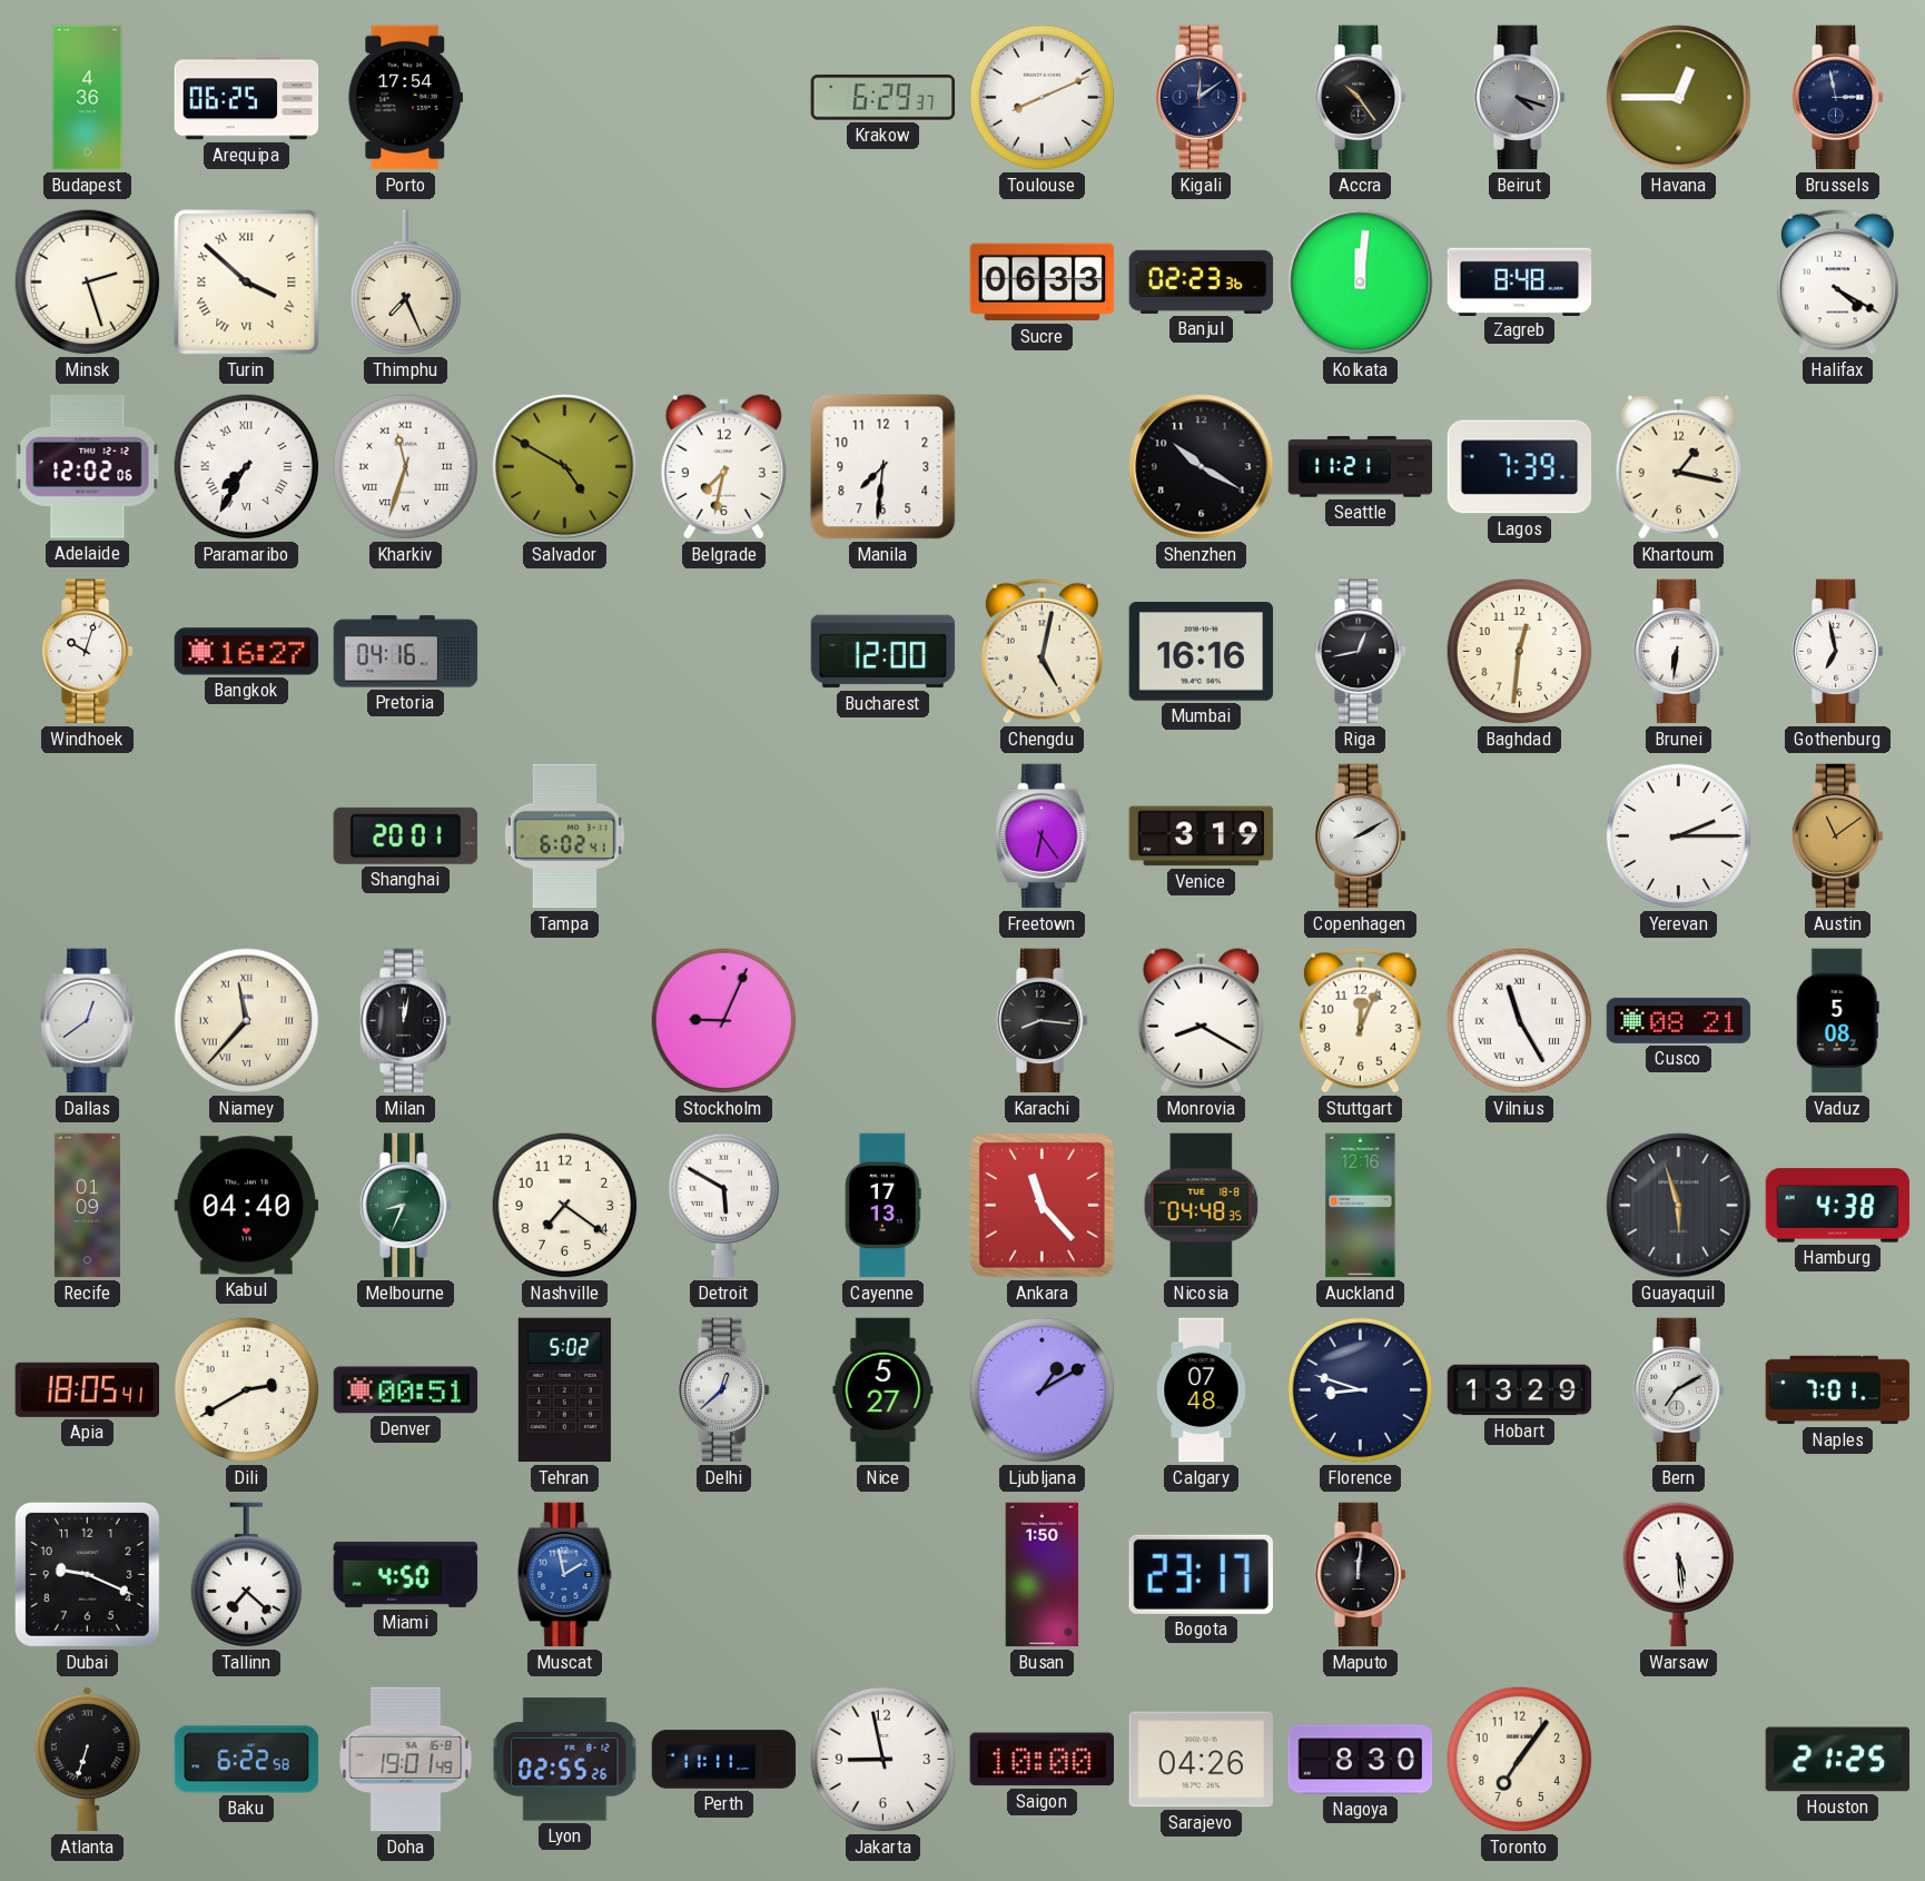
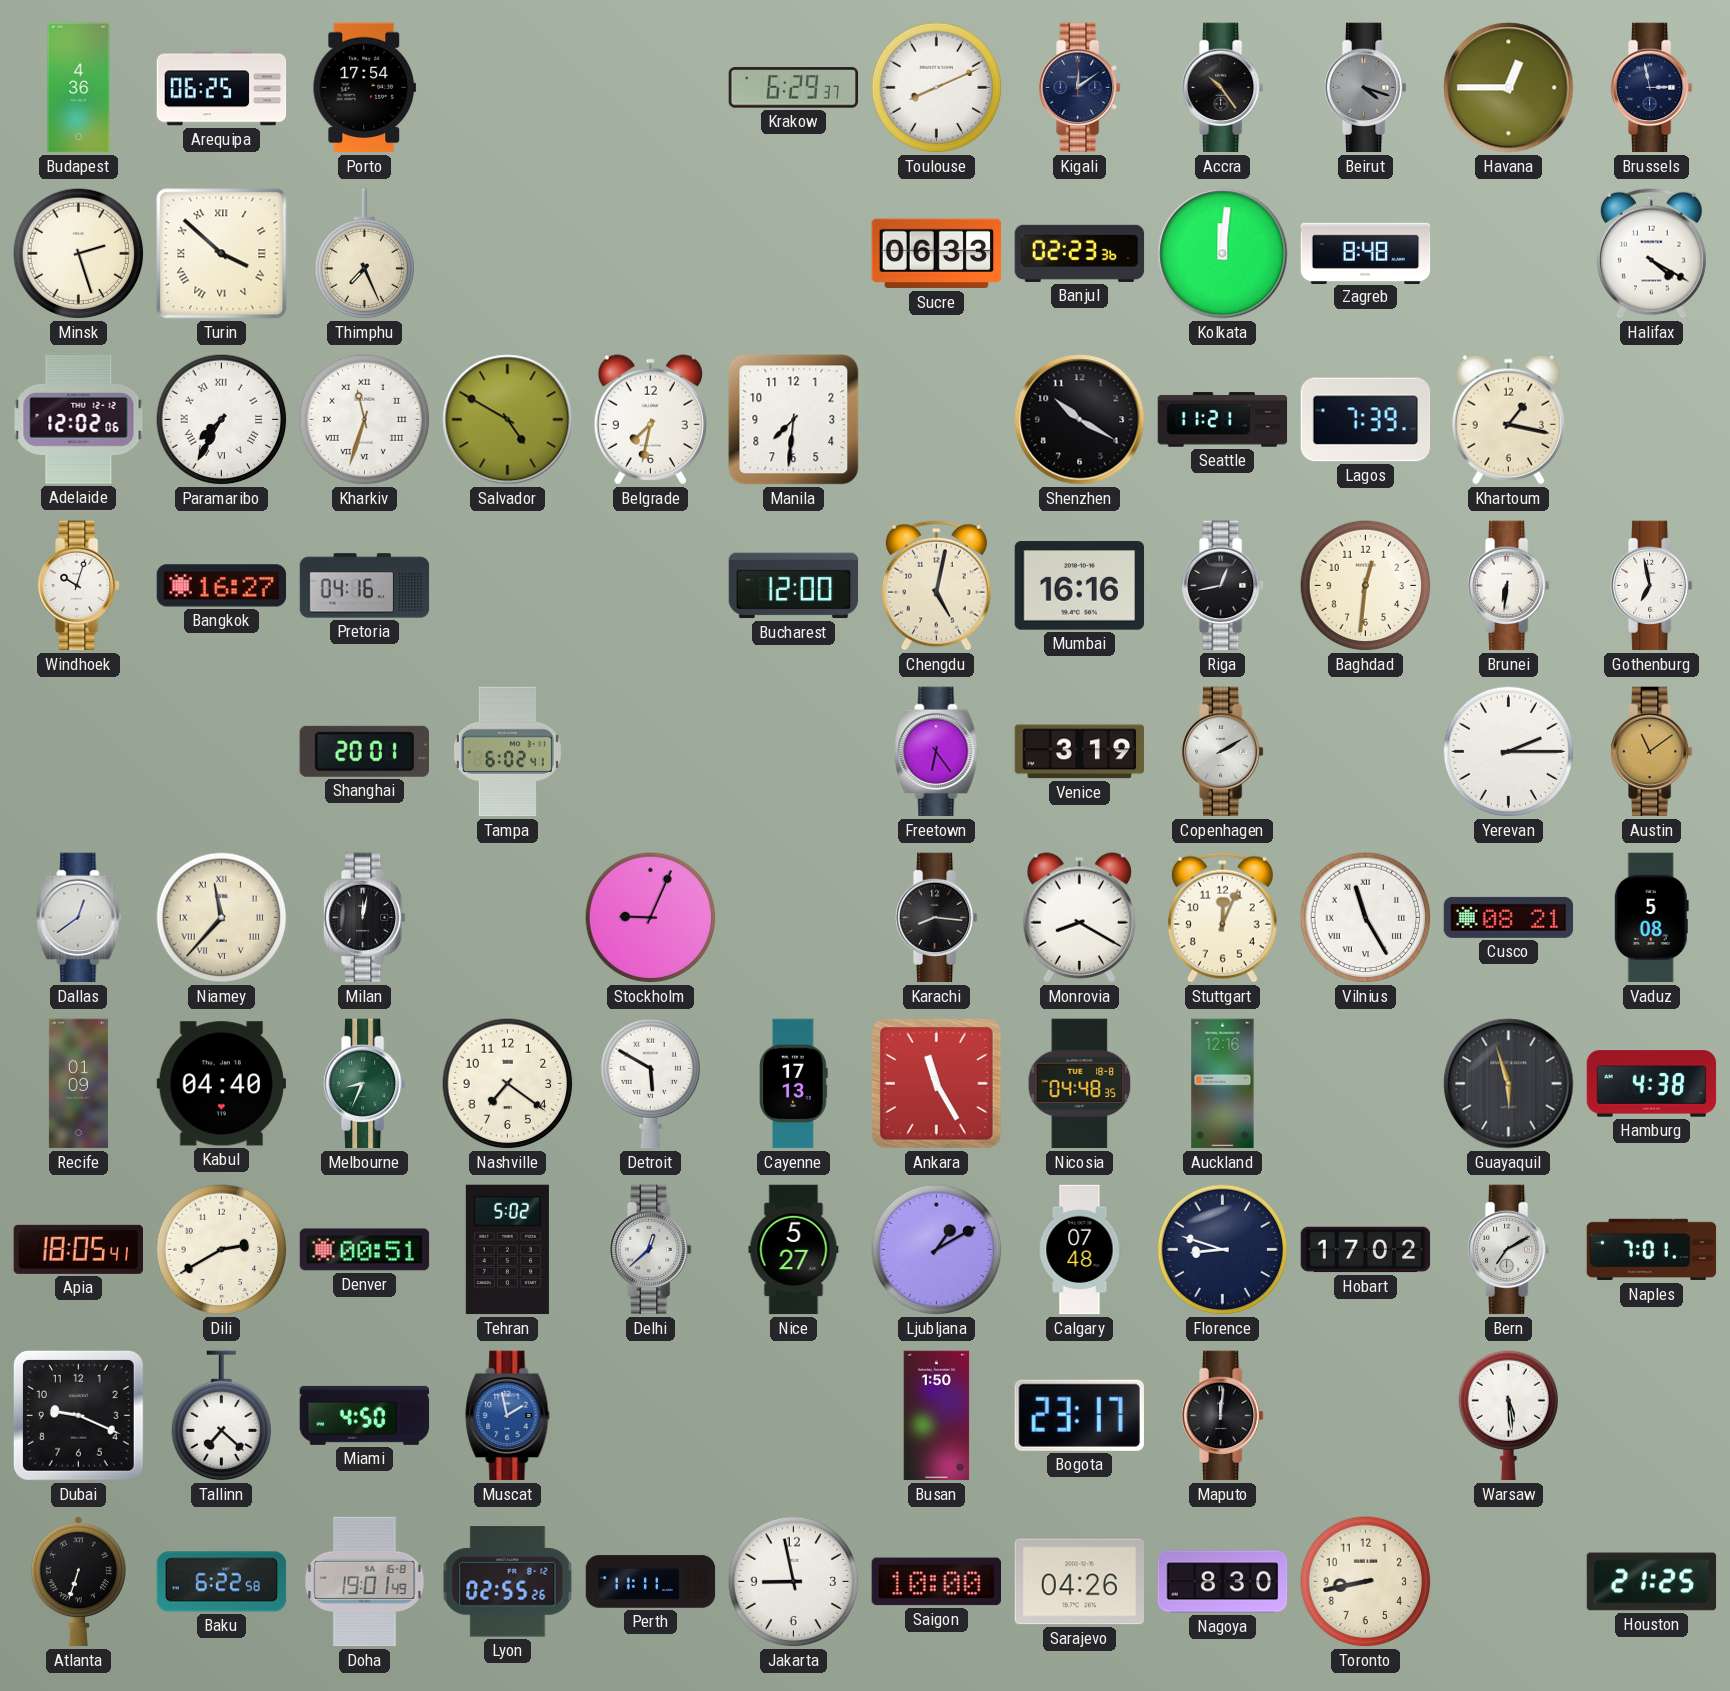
Ankara: 11:23 -> 11:25 (936, 1083)
Hobart: 13:29 -> 17:02 (1366, 1250)
Toronto: 7:06 -> 8:43 (1366, 1582)
